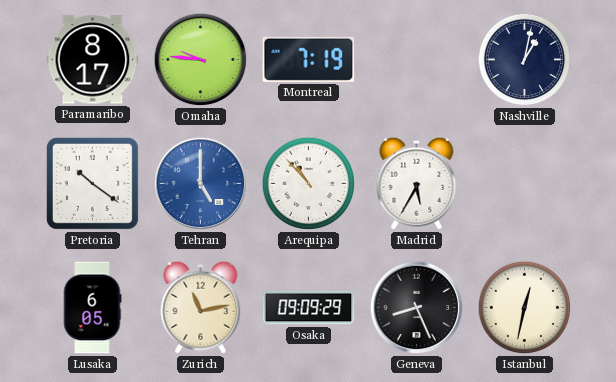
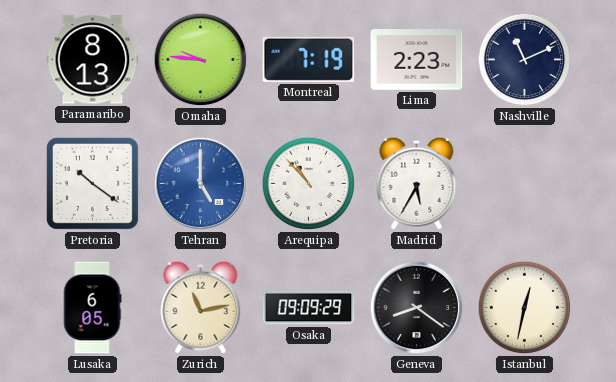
Paramaribo: 8:17 -> 8:13 (93, 60)
Lima: none -> 2:23 (417, 60)
Nashville: 1:02 -> 11:11 (525, 60)
Geneva: 8:26 -> 8:21 (417, 308)
